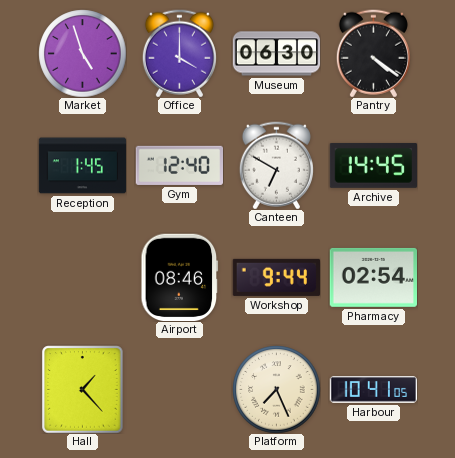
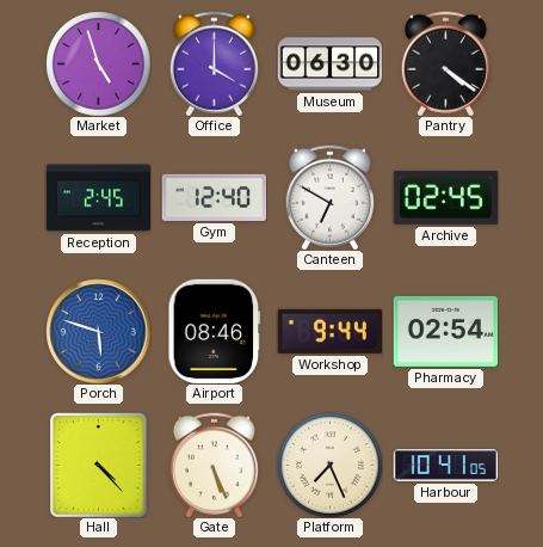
Reception: 1:45 -> 2:45 (98, 198)
Archive: 14:45 -> 02:45 (445, 198)
Porch: none -> 5:48 (98, 331)
Hall: 1:23 -> 4:23 (99, 465)
Gate: none -> 5:26 (214, 465)
